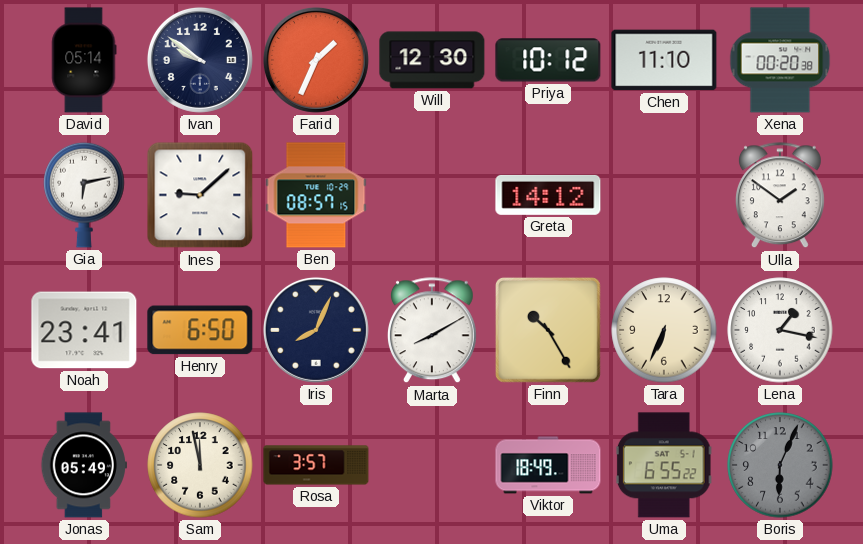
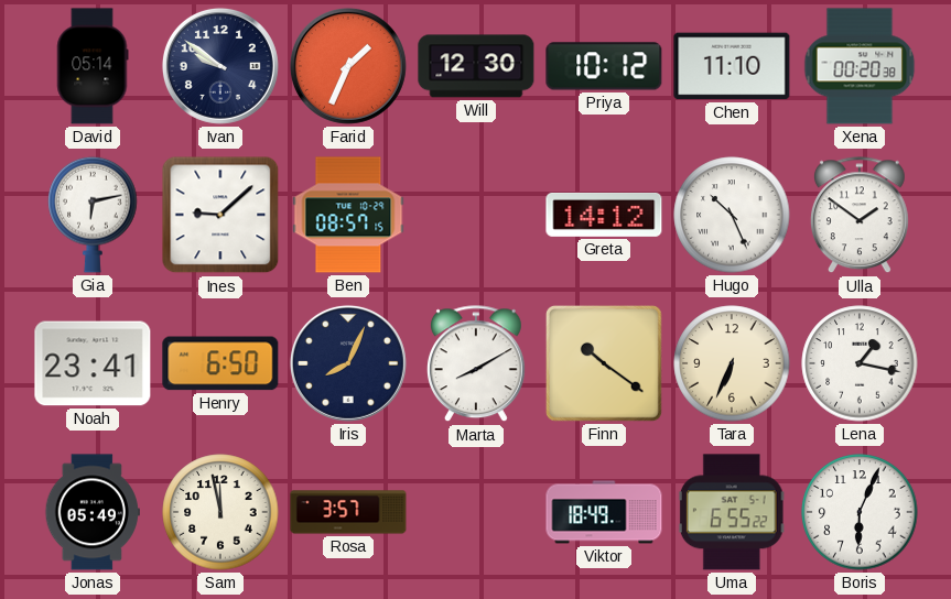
Hugo: none -> 10:26 (732, 215)
Finn: 10:25 -> 10:21 (604, 363)
Boris dial: grey -> white (860, 512)
